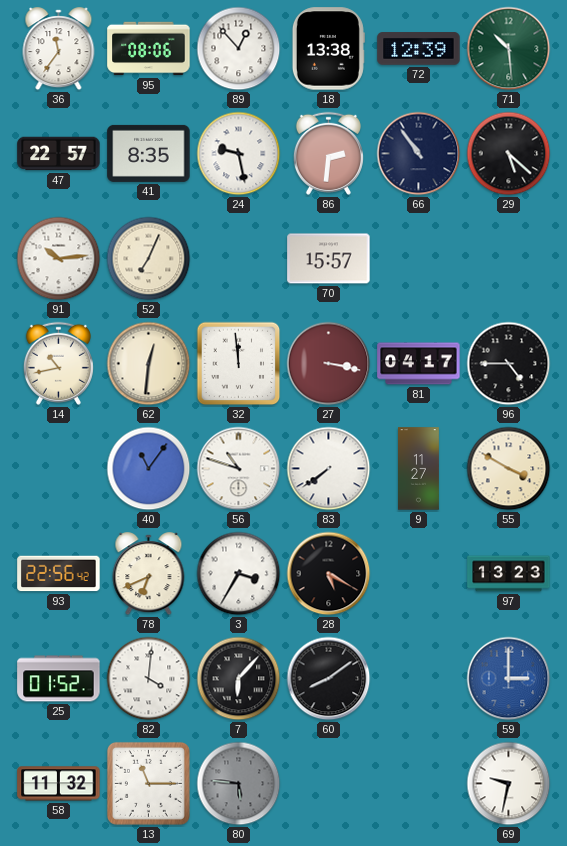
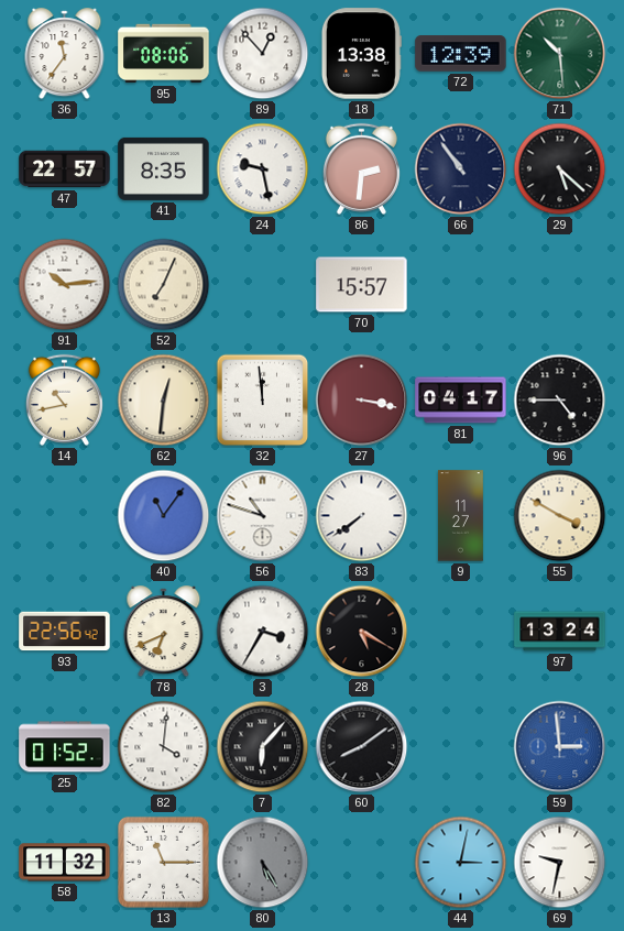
97: 13:23 -> 13:24 (560, 632)
59: 3:00 -> 2:59 (560, 747)
80: 5:46 -> 5:25 (263, 863)
44: none -> 3:02 (461, 863)
